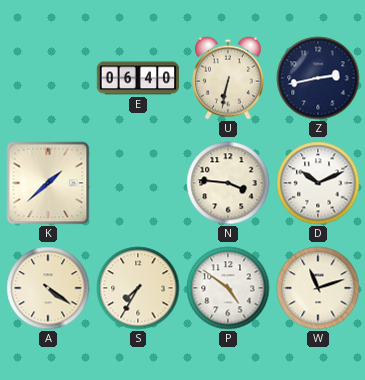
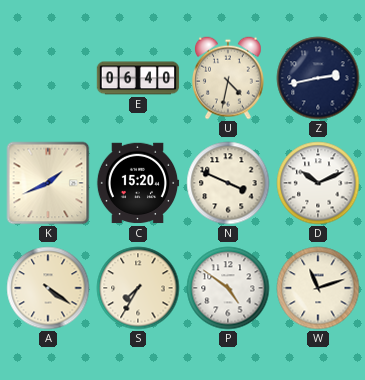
U: 6:32 -> 4:32 (229, 78)
K: 1:38 -> 1:41 (48, 183)
C: none -> 15:20 (138, 183)
N: 3:46 -> 3:49 (228, 183)
